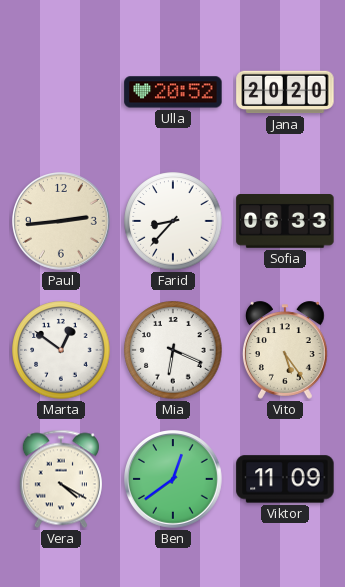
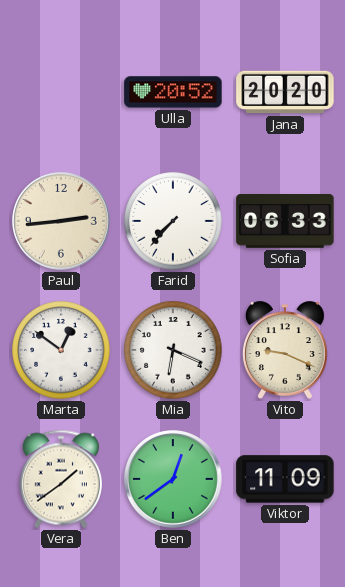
Farid: 8:37 -> 7:37 (173, 221)
Vito: 5:24 -> 9:19 (285, 350)
Vera: 4:20 -> 1:39 (61, 479)
